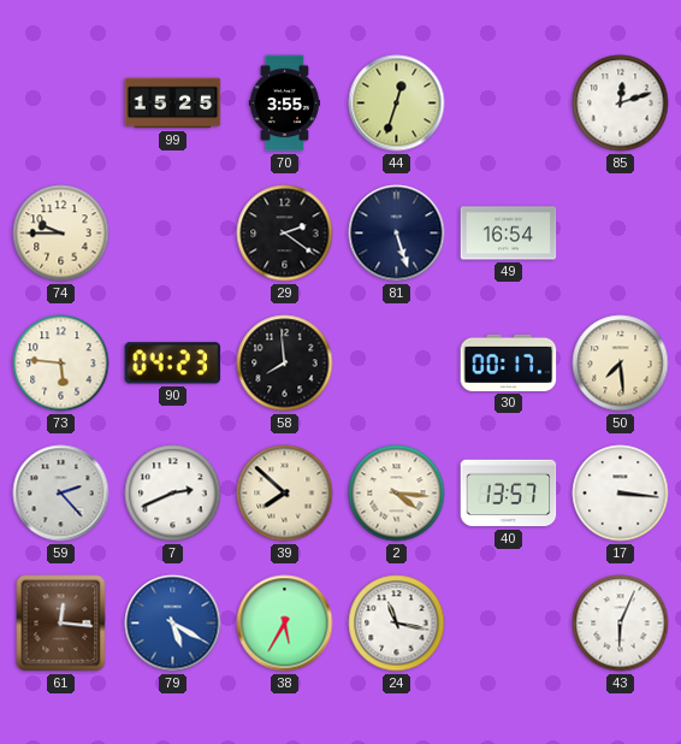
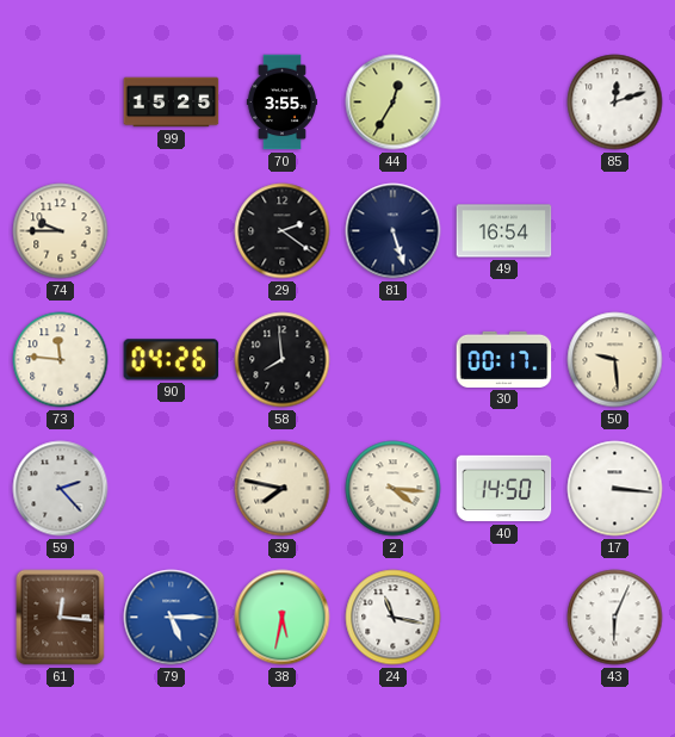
44: 12:33 -> 12:35 (394, 103)
73: 5:46 -> 11:46 (61, 360)
90: 04:23 -> 04:26 (172, 360)
50: 7:29 -> 9:29 (615, 360)
7: 2:41 -> none (173, 494)
39: 7:52 -> 7:47 (283, 489)
40: 13:57 -> 14:50 (504, 489)
79: 5:20 -> 5:15 (172, 618)
38: 5:35 -> 5:32 (283, 618)
